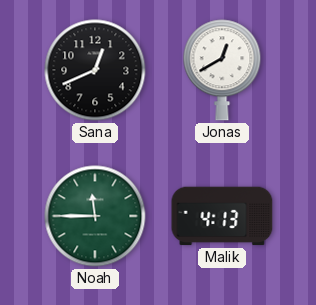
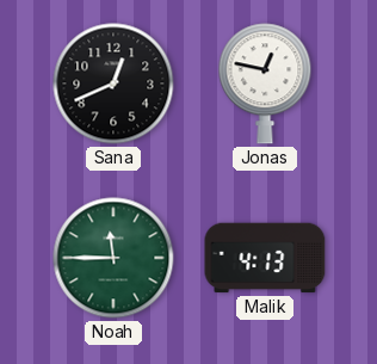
Jonas: 12:40 -> 12:47 (265, 84)
